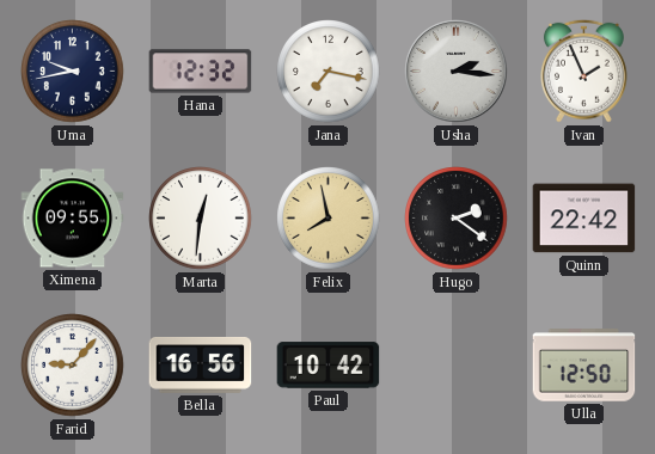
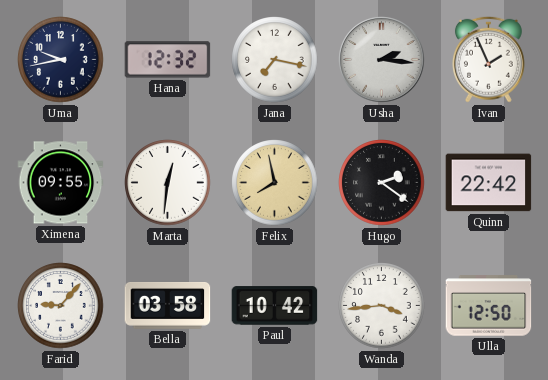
Bella: 16:56 -> 03:58 (168, 306)
Wanda: none -> 3:44 (382, 306)
